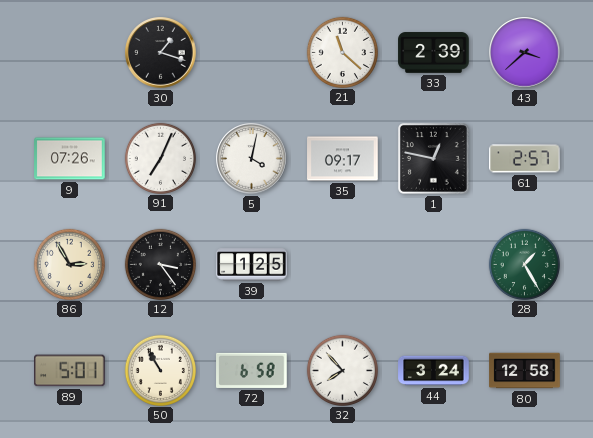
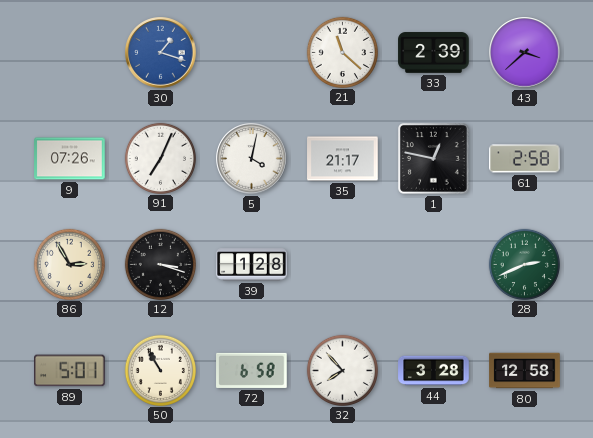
30 dial: black -> blue (161, 53)
35: 09:17 -> 21:17 (343, 159)
61: 2:57 -> 2:58 (525, 159)
12: 3:24 -> 3:18 (160, 264)
39: 1:25 -> 1:28 (252, 265)
28: 1:25 -> 2:41 (524, 264)
44: 3:24 -> 3:28 (434, 371)
